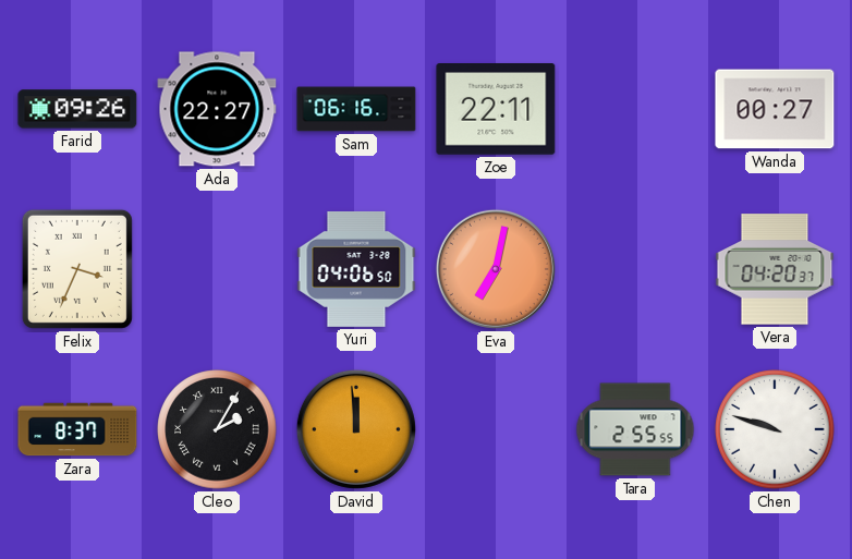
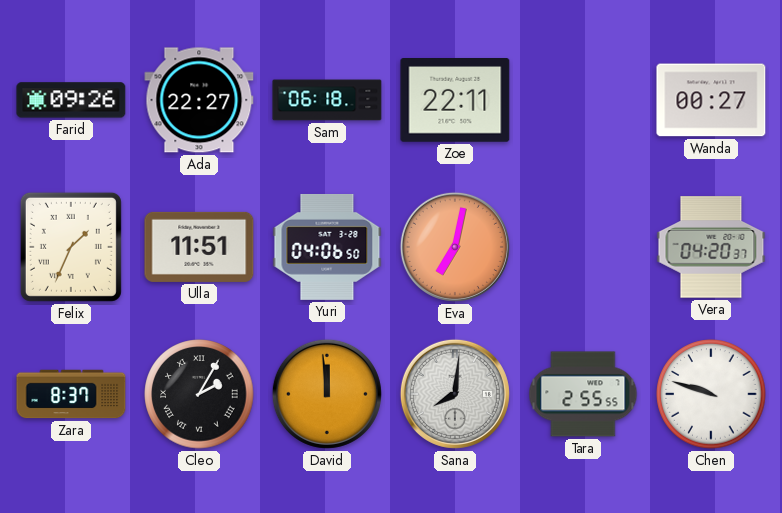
Sam: 06:16 -> 06:18 (327, 100)
Felix: 3:34 -> 1:34 (71, 247)
Ulla: none -> 11:51 (199, 247)
Sana: none -> 8:01 (455, 394)
